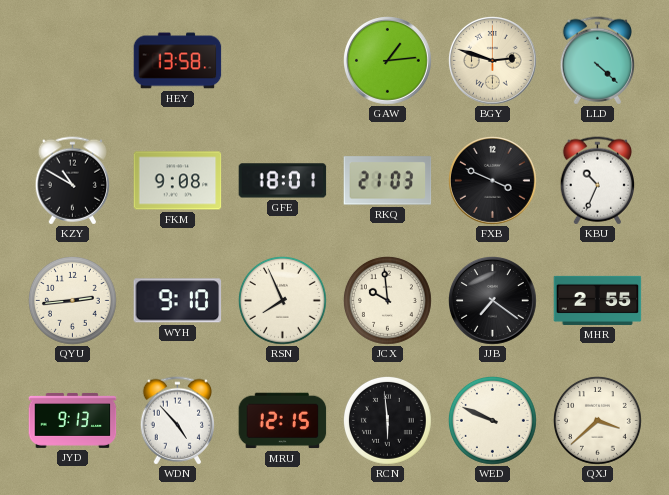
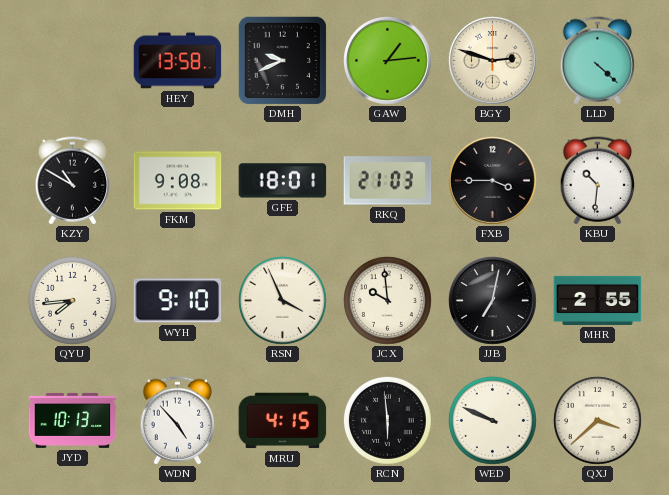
DMH: none -> 9:41 (282, 60)
FXB: 3:49 -> 3:45 (493, 181)
KBU: 10:34 -> 10:31 (597, 181)
QYU: 2:44 -> 7:44 (72, 300)
RSN: 7:56 -> 3:56 (282, 300)
JJB: 7:21 -> 7:02 (493, 301)
JYD: 9:13 -> 10:13 (73, 420)
MRU: 12:15 -> 4:15 (283, 421)
